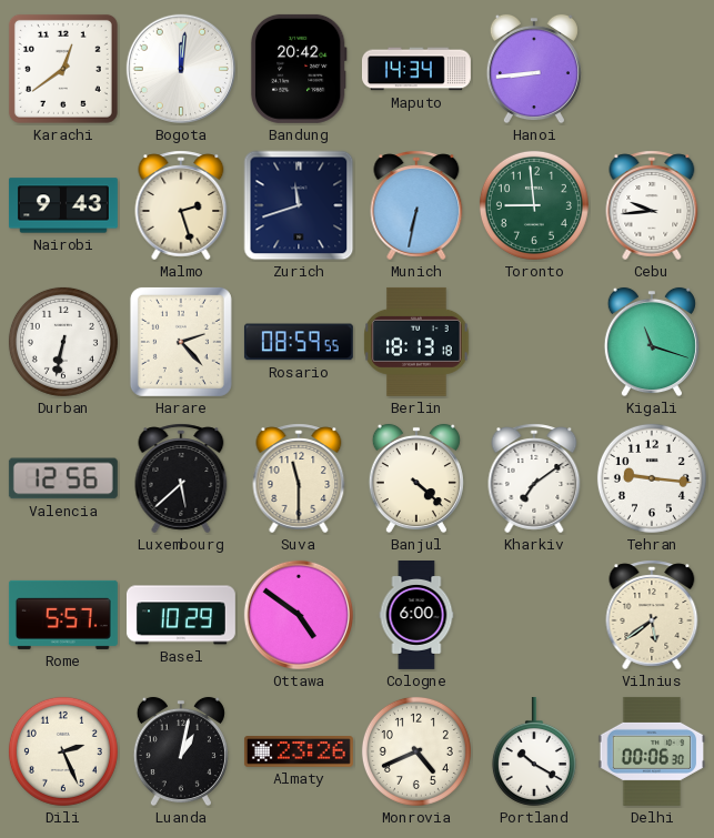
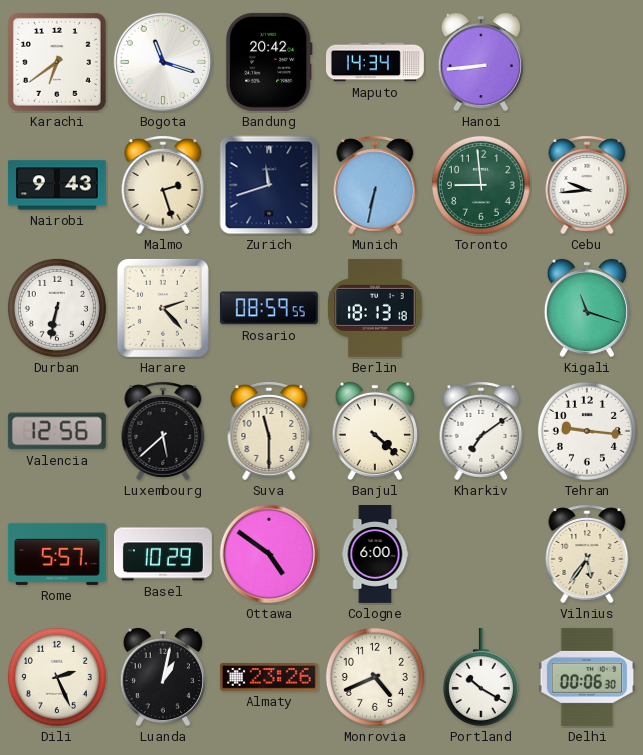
Karachi: 12:39 -> 6:39 (57, 62)
Bogota: 12:01 -> 11:18 (163, 62)
Vilnius: 5:39 -> 5:36 (587, 554)
